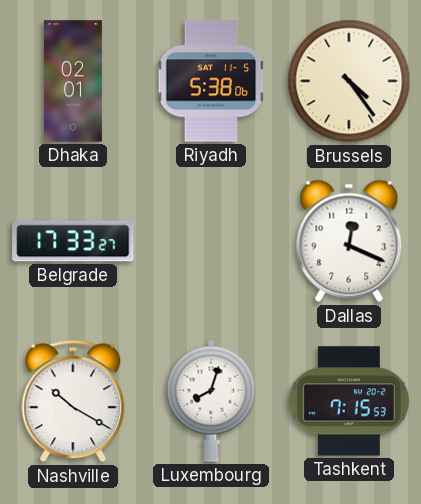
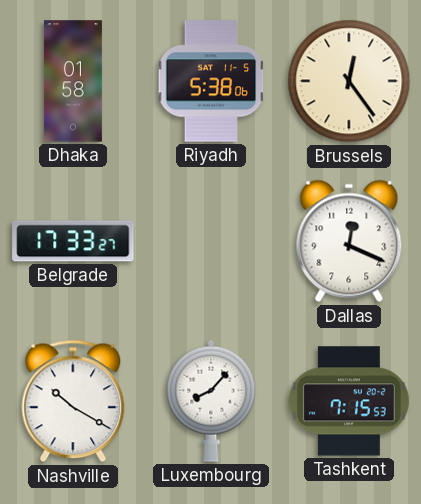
Dhaka: 02:01 -> 01:58 (73, 81)
Brussels: 4:24 -> 12:24 (349, 81)
Luxembourg: 8:03 -> 8:07 (211, 401)
